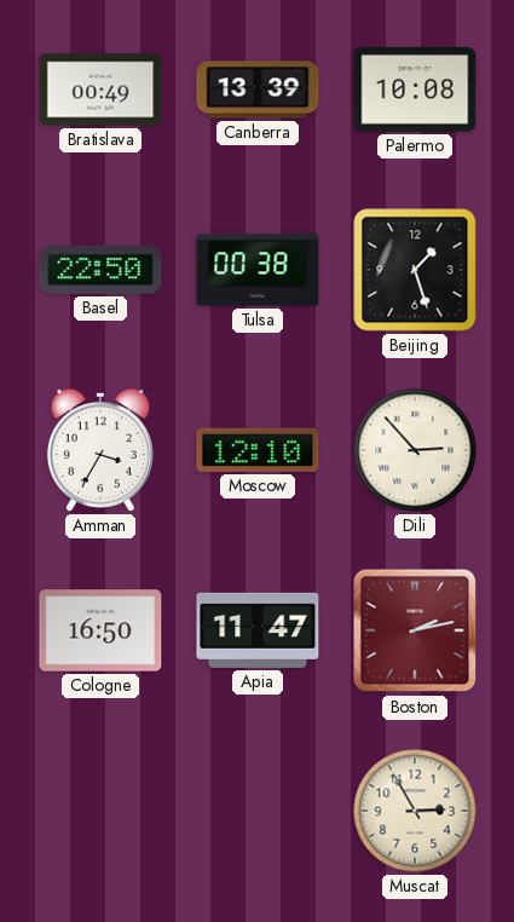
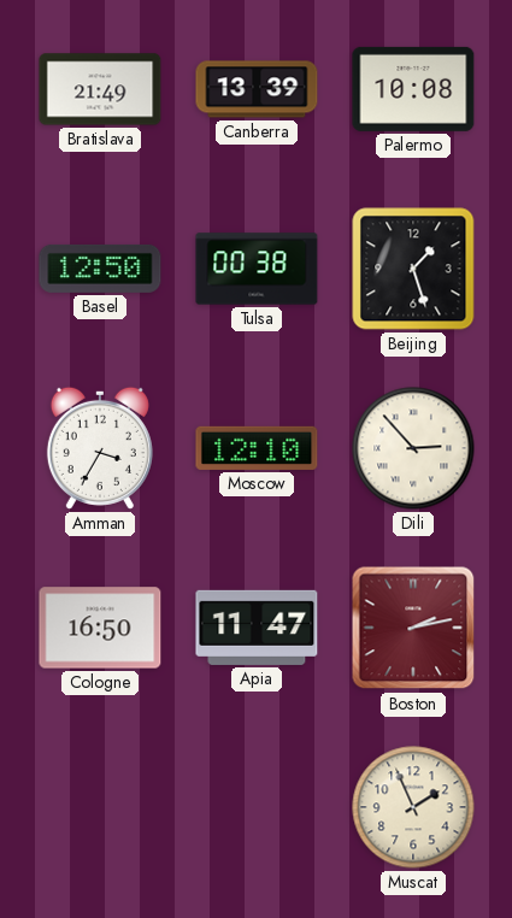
Bratislava: 00:49 -> 21:49 (100, 89)
Basel: 22:50 -> 12:50 (100, 269)
Muscat: 2:55 -> 1:56 (413, 807)
